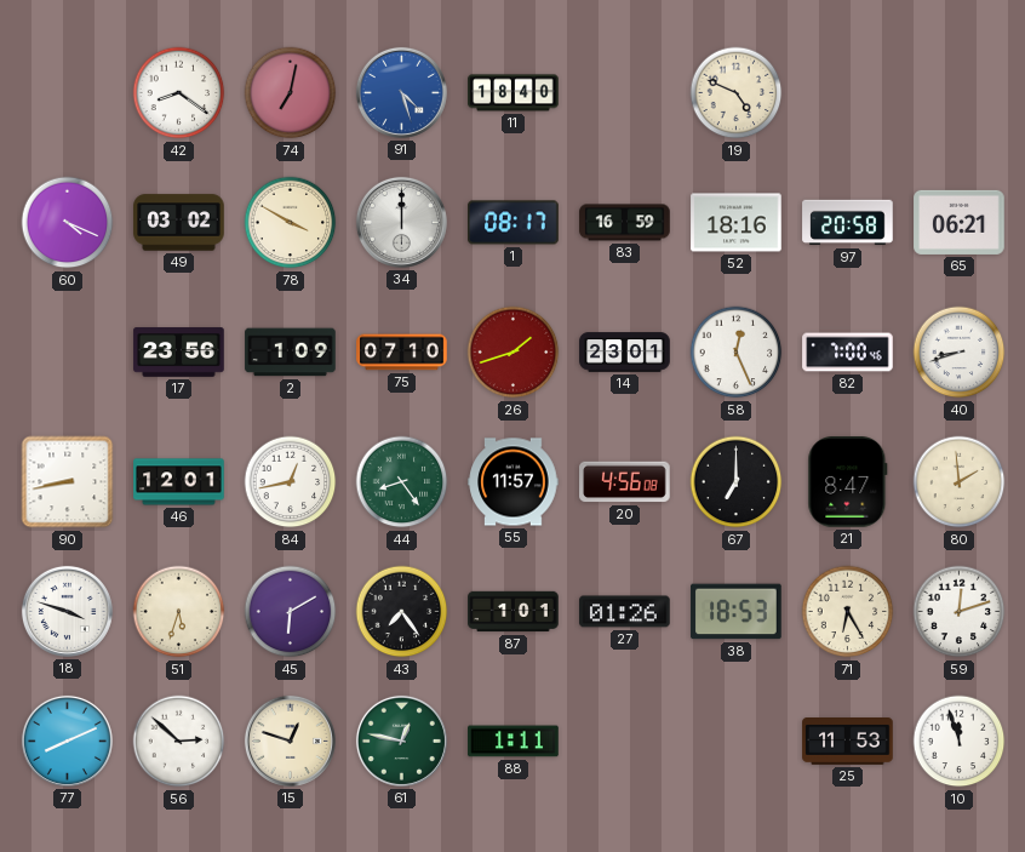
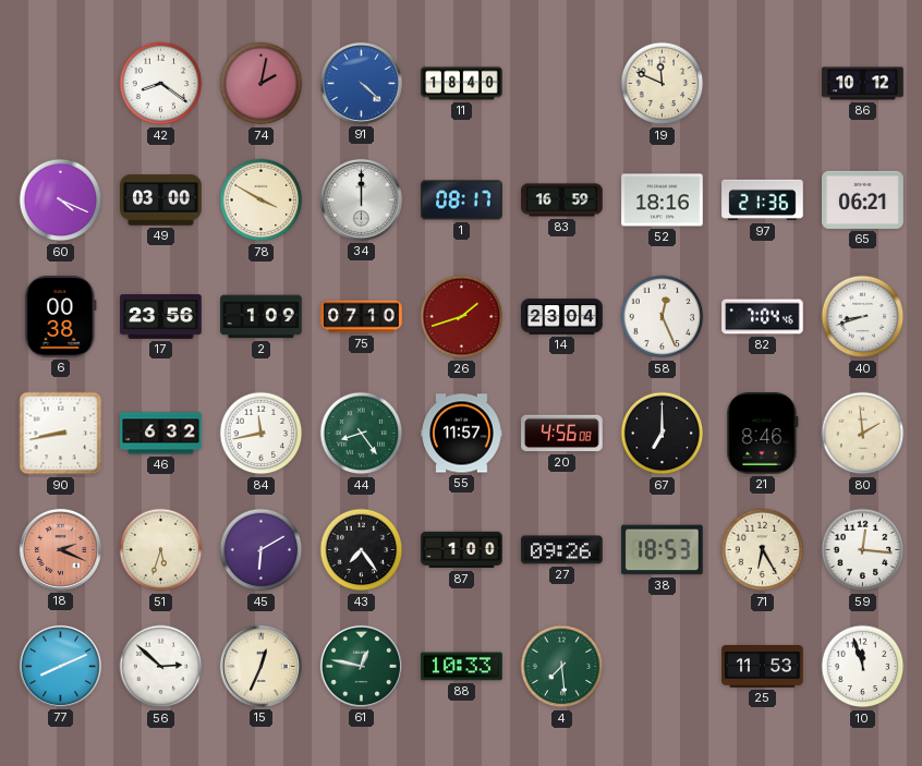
74: 7:02 -> 2:02 (262, 84)
91: 4:27 -> 4:22 (361, 83)
19: 4:49 -> 11:49 (663, 84)
86: none -> 10:12 (863, 84)
49: 03:02 -> 03:00 (161, 200)
97: 20:58 -> 21:36 (763, 200)
6: none -> 00:38 (61, 317)
14: 23:01 -> 23:04 (562, 317)
82: 7:00 -> 7:04 (763, 317)
46: 12:01 -> 6:32 (161, 434)
84: 12:43 -> 11:43 (262, 434)
21: 8:47 -> 8:46 (763, 434)
18: 3:48 -> 2:19 (60, 549)
18 dial: white -> salmon (60, 549)
87: 1:01 -> 1:00 (462, 550)
27: 01:26 -> 09:26 (562, 550)
59: 12:12 -> 12:16 (863, 550)
15: 12:48 -> 12:34 (260, 666)
88: 1:11 -> 10:33 (462, 667)
4: none -> 7:29 (562, 667)
